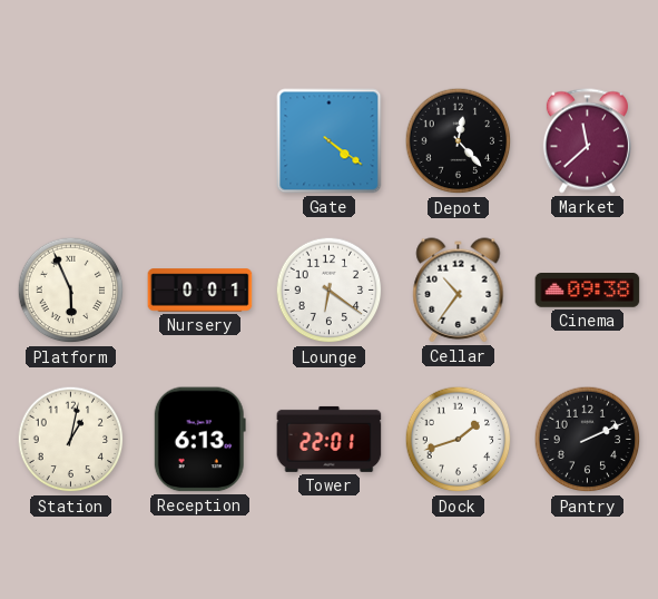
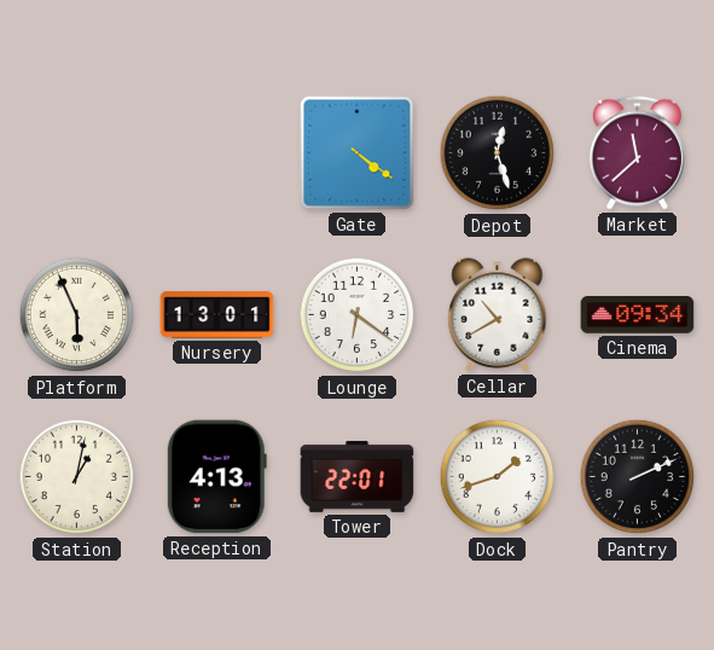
Depot: 12:23 -> 12:27 (498, 153)
Nursery: 0:01 -> 13:01 (217, 315)
Cellar: 10:36 -> 10:40 (498, 315)
Cinema: 09:38 -> 09:34 (638, 315)
Reception: 6:13 -> 4:13 (216, 477)
